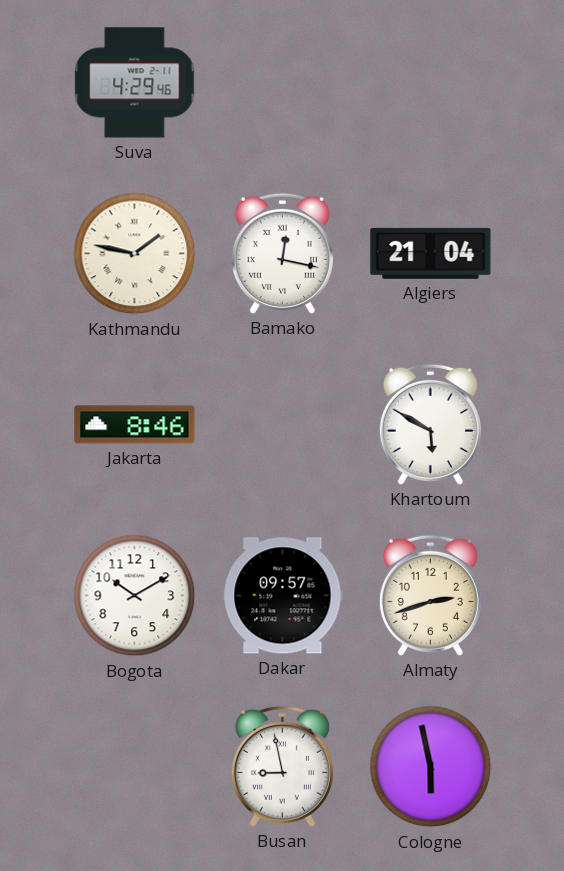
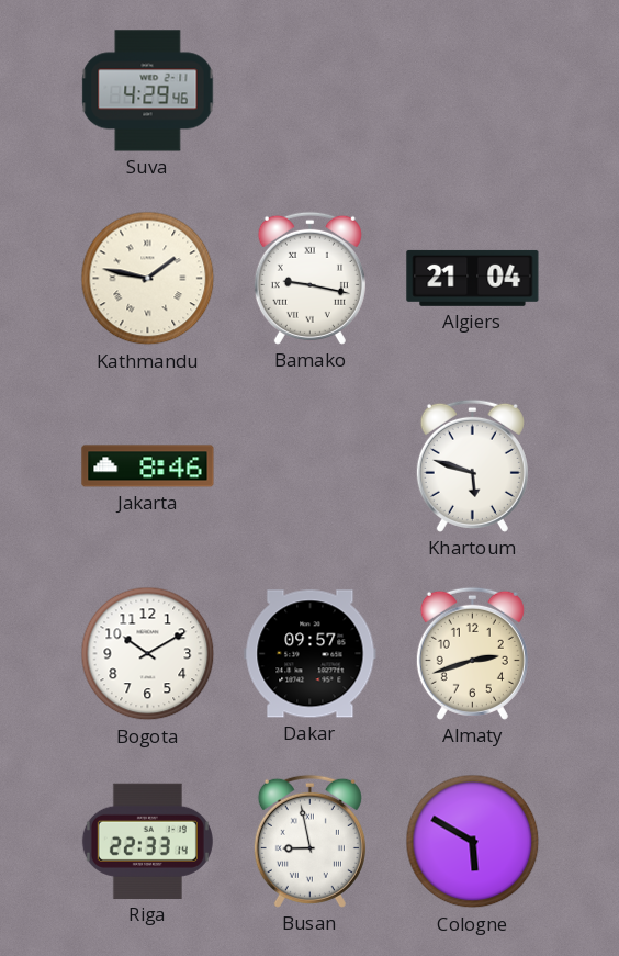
Bamako: 12:17 -> 9:17 (309, 278)
Khartoum: 5:50 -> 5:48 (472, 465)
Riga: none -> 22:33 (147, 841)
Cologne: 5:58 -> 5:50 (473, 842)
